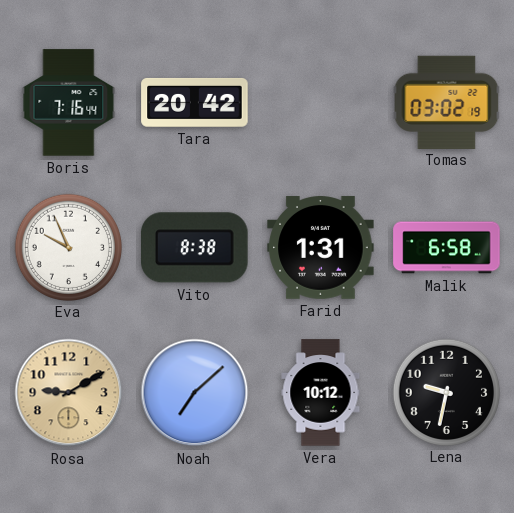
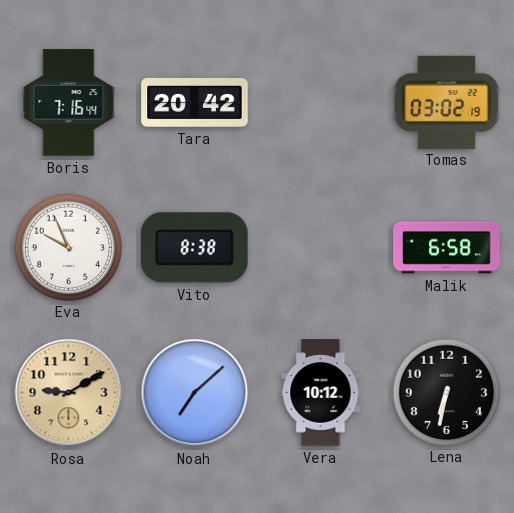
Farid: 1:31 -> none (321, 248)
Lena: 9:32 -> 6:32 (446, 392)
